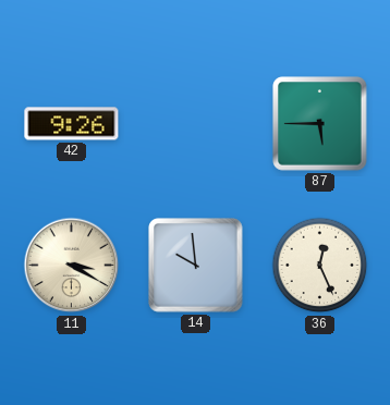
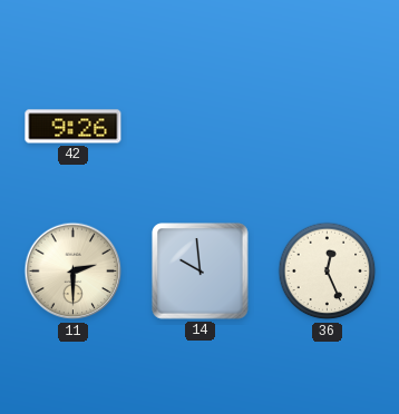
87: 5:45 -> none (320, 124)
11: 3:20 -> 2:30 (74, 272)
